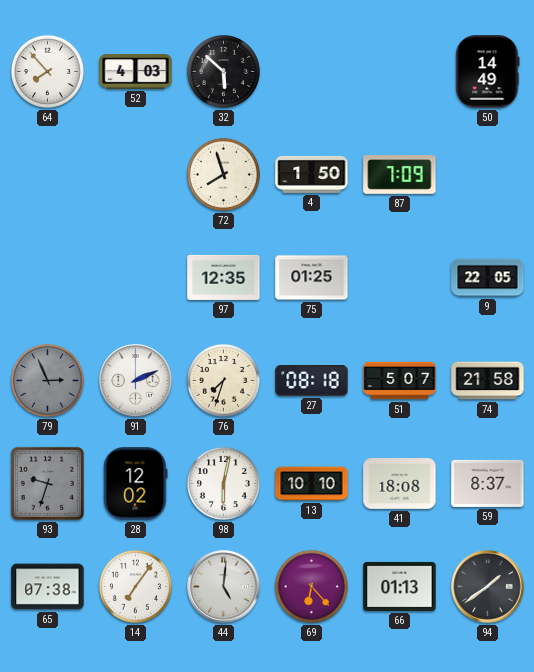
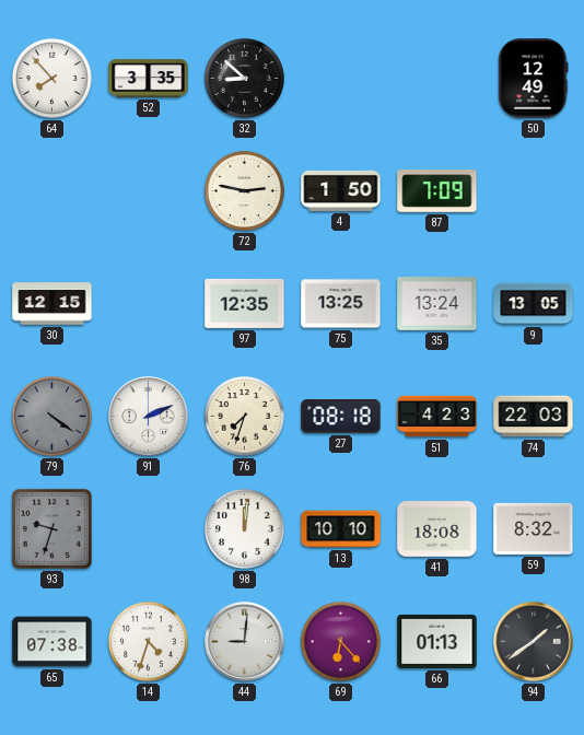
52: 4:03 -> 3:35 (149, 79)
32: 5:52 -> 8:52 (244, 78)
50: 14:49 -> 12:49 (534, 79)
72: 7:57 -> 2:47 (244, 190)
30: none -> 12:15 (52, 304)
75: 01:25 -> 13:25 (341, 304)
35: none -> 13:24 (437, 304)
9: 22:05 -> 13:05 (534, 304)
79: 2:56 -> 4:21 (51, 416)
51: 5:07 -> 4:23 (437, 417)
74: 21:58 -> 22:03 (534, 417)
28: 12:02 -> none (136, 484)
98: 6:02 -> 12:01 (244, 528)
59: 8:37 -> 8:32 (534, 528)
14: 7:06 -> 4:33 (148, 641)
44: 5:01 -> 9:01 (245, 642)
